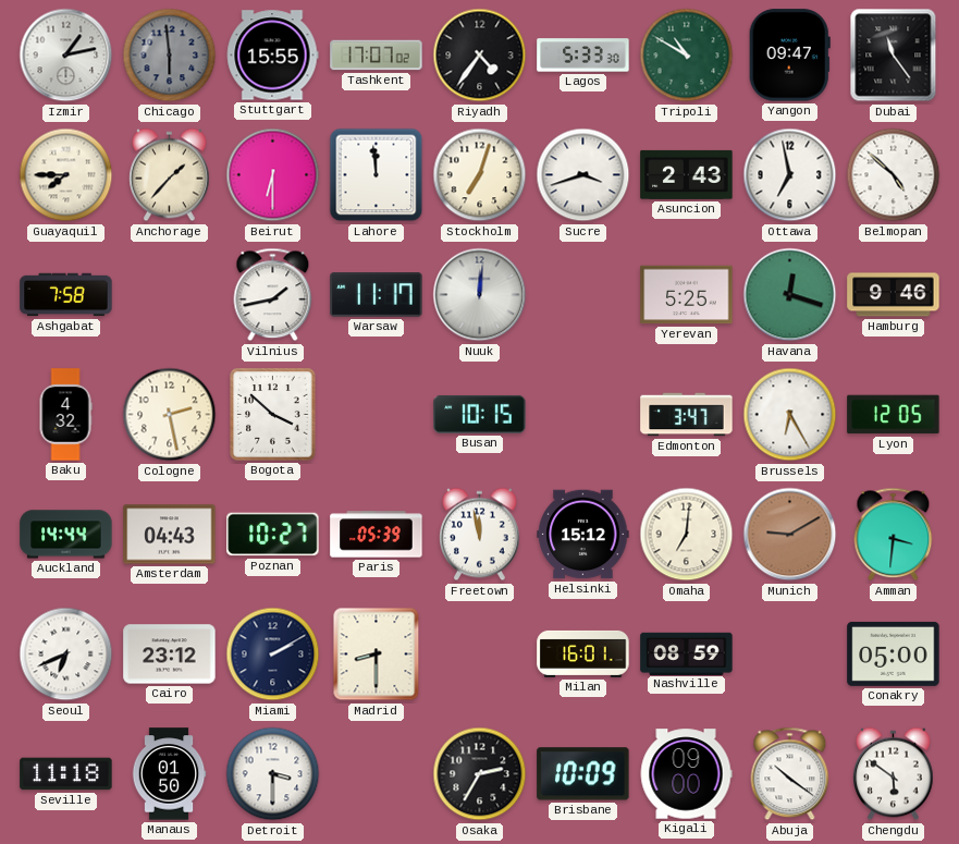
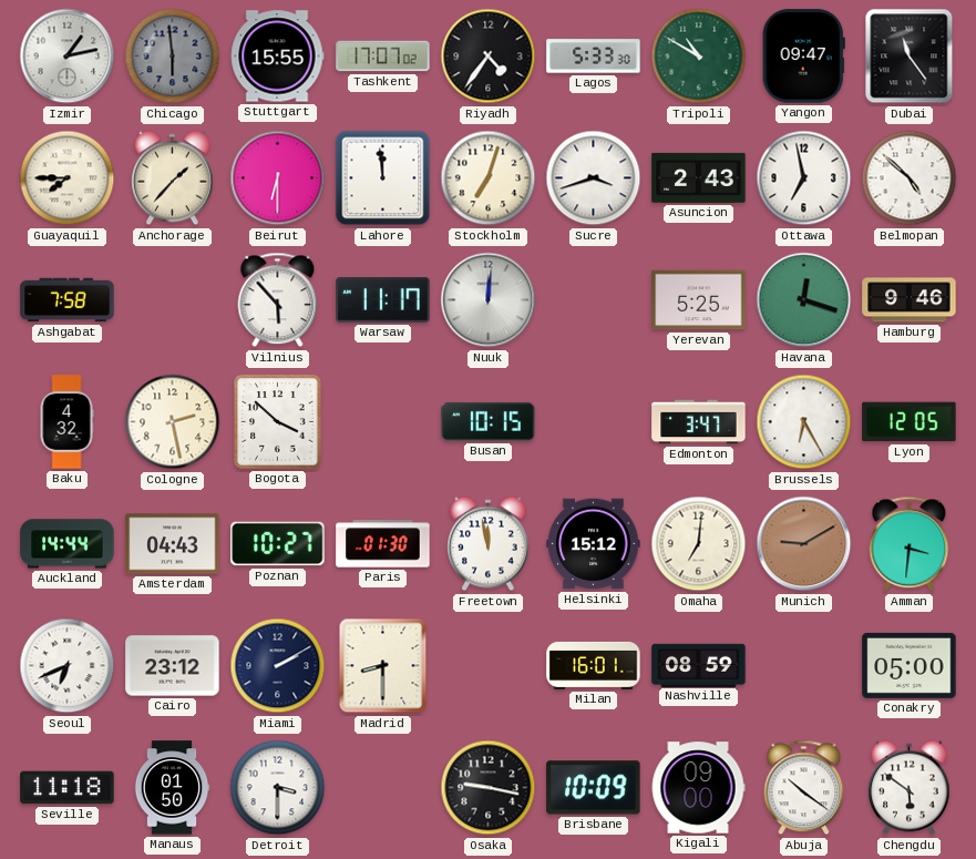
Vilnius: 1:43 -> 5:53 (278, 300)
Paris: 05:39 -> 01:30 (383, 544)
Osaka: 2:35 -> 9:17 (489, 788)
